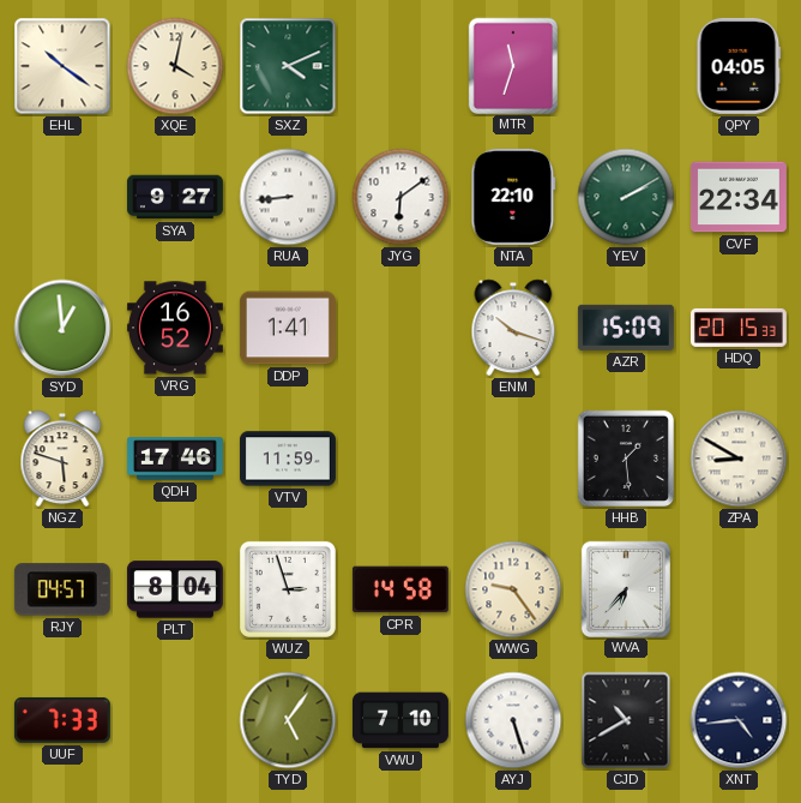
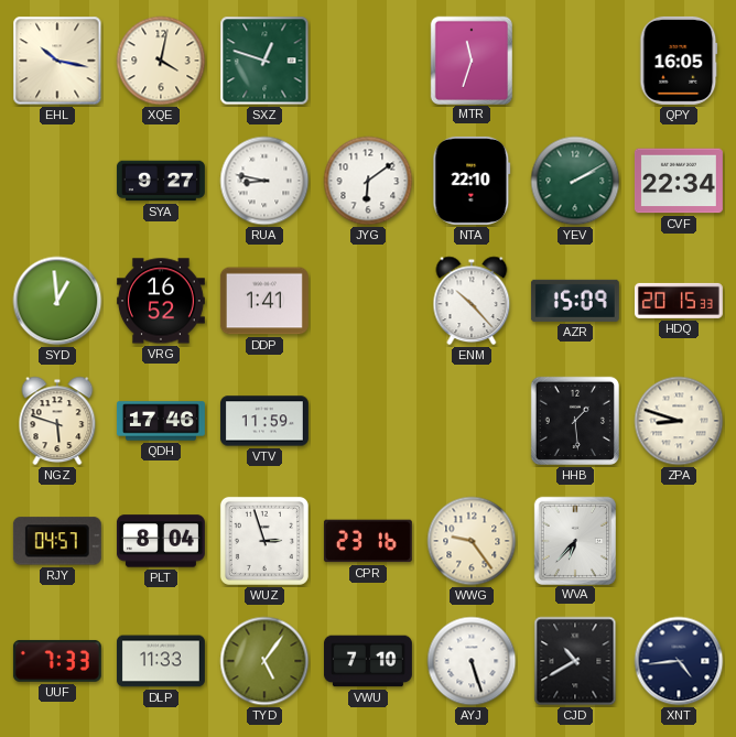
EHL: 10:21 -> 10:17 (57, 61)
SXZ: 4:11 -> 12:48 (264, 61)
QPY: 04:05 -> 16:05 (679, 61)
RUA: 8:44 -> 8:47 (264, 181)
ENM: 10:18 -> 10:23 (472, 301)
ZPA: 8:50 -> 8:48 (679, 421)
CPR: 14:58 -> 23:16 (368, 541)
DLP: none -> 11:33 (161, 661)
